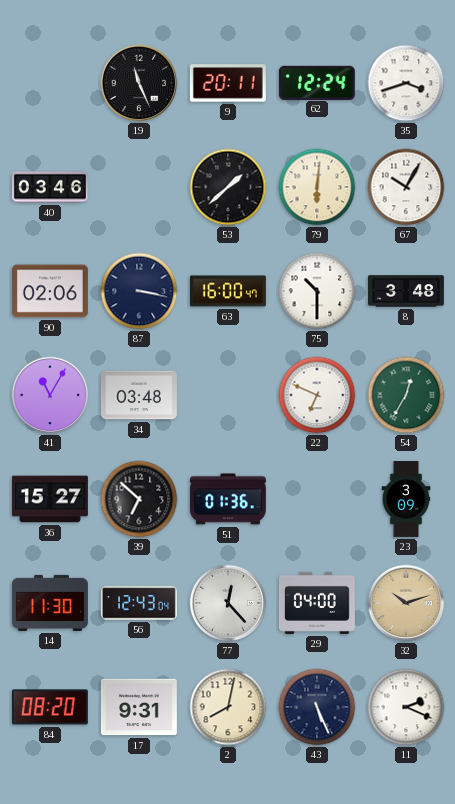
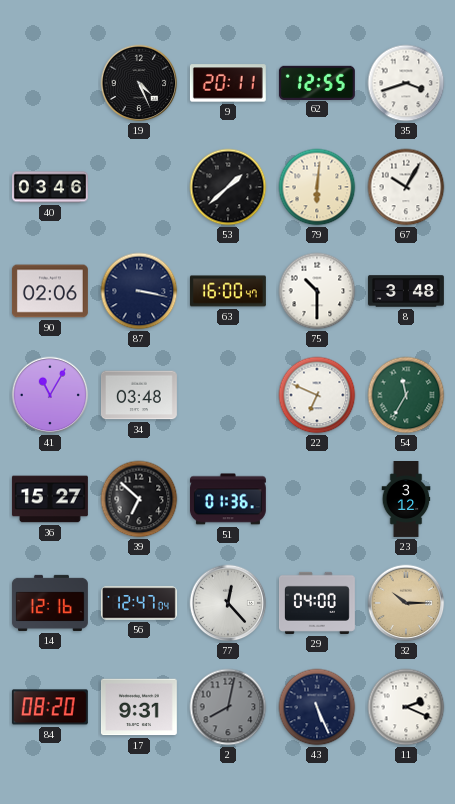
19: 11:26 -> 4:26 (139, 83)
62: 12:24 -> 12:55 (317, 82)
54: 12:35 -> 11:35 (406, 395)
23: 3:09 -> 3:12 (406, 500)
14: 11:30 -> 12:16 (50, 603)
56: 12:43 -> 12:47 (139, 603)
32: 10:12 -> 10:15 (406, 603)
2 dial: cream -> grey (228, 707)
